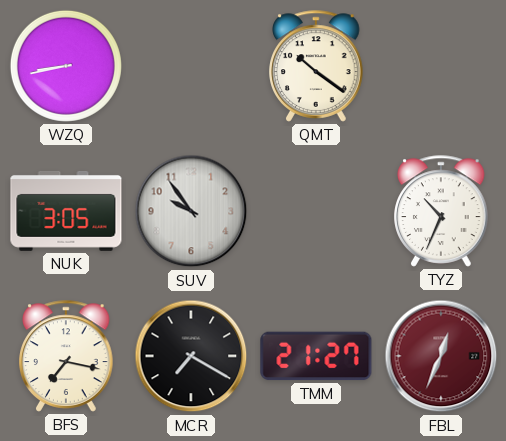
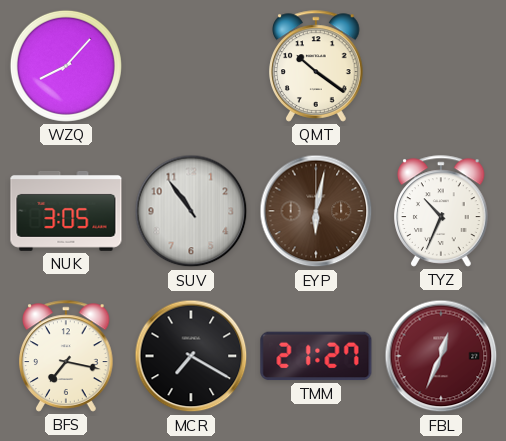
WZQ: 8:43 -> 8:07 (66, 66)
SUV: 9:54 -> 10:54 (191, 211)
EYP: none -> 6:02 (316, 211)
